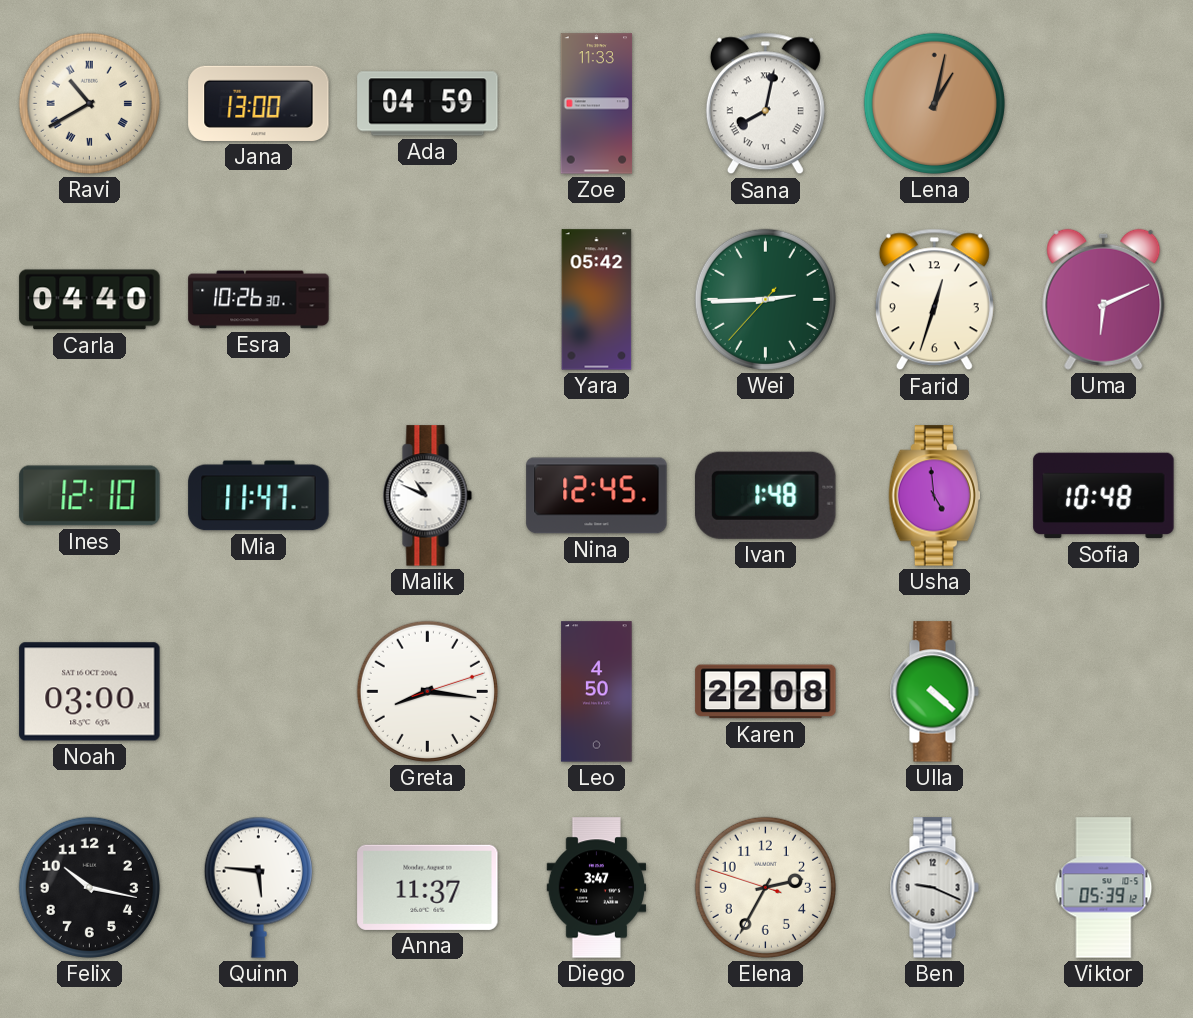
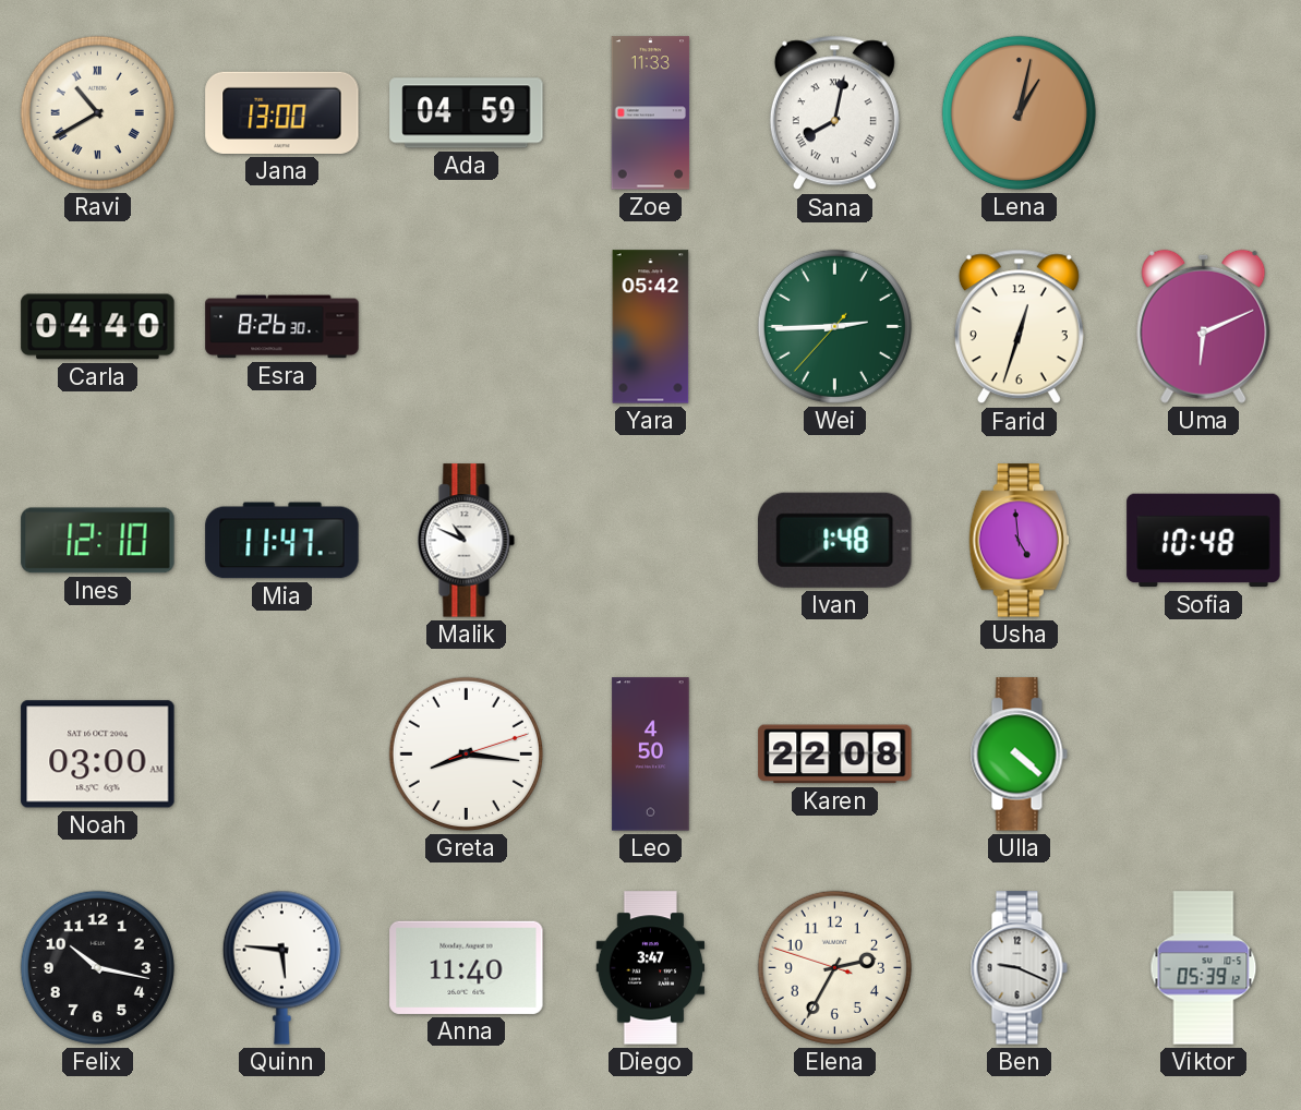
Esra: 10:26 -> 8:26 (282, 327)
Nina: 12:45 -> none (597, 496)
Anna: 11:37 -> 11:40 (467, 967)
